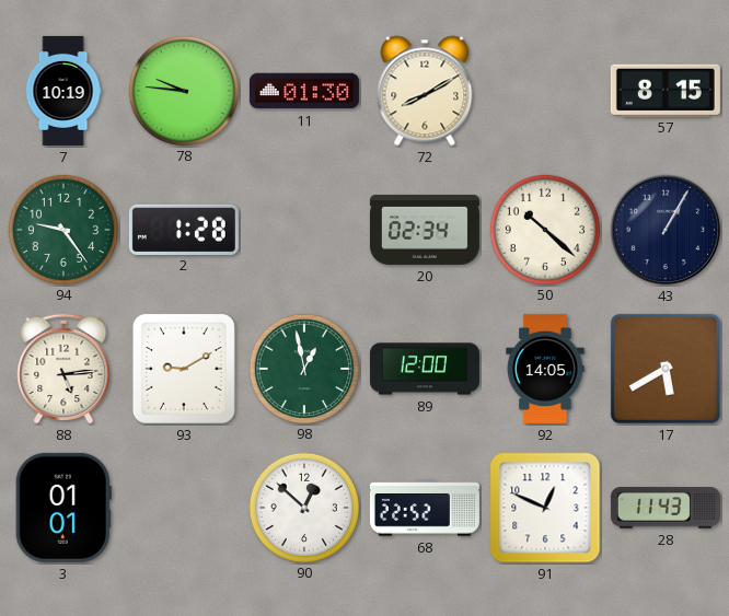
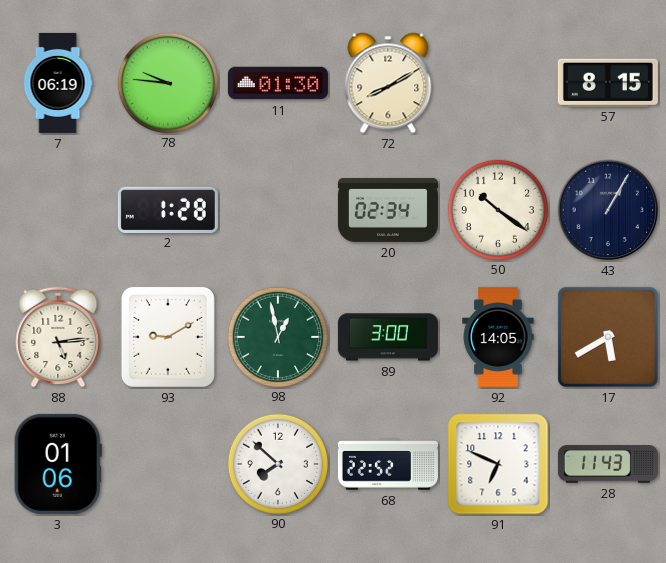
7: 10:19 -> 06:19 (58, 83)
94: 9:24 -> none (62, 229)
50: 10:22 -> 10:21 (497, 209)
89: 12:00 -> 3:00 (388, 337)
3: 01:01 -> 01:06 (58, 464)
90: 12:52 -> 7:52 (277, 463)
91: 12:49 -> 6:49 (498, 464)
